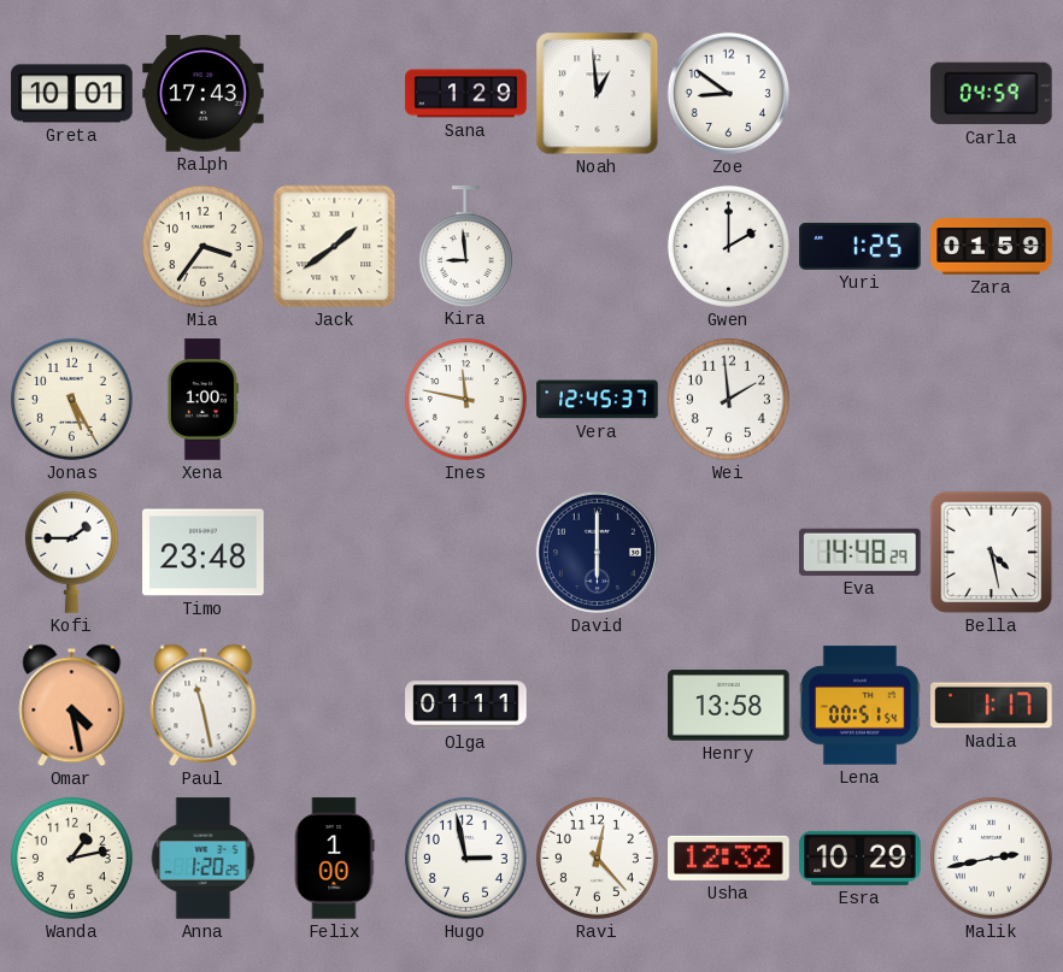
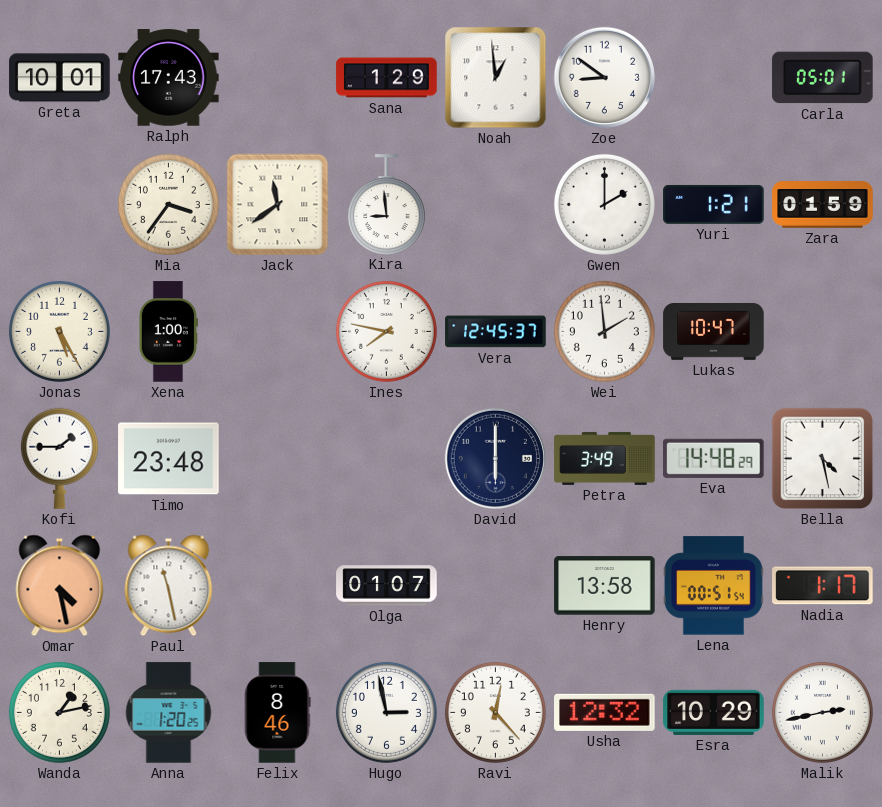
Carla: 04:59 -> 05:01 (823, 78)
Jack: 1:39 -> 11:39 (278, 205)
Yuri: 1:25 -> 1:21 (714, 205)
Ines: 11:47 -> 7:47 (386, 331)
Lukas: none -> 10:47 (714, 331)
Petra: none -> 3:49 (605, 458)
Olga: 01:11 -> 01:07 (387, 586)
Felix: 1:00 -> 8:46 (277, 713)
